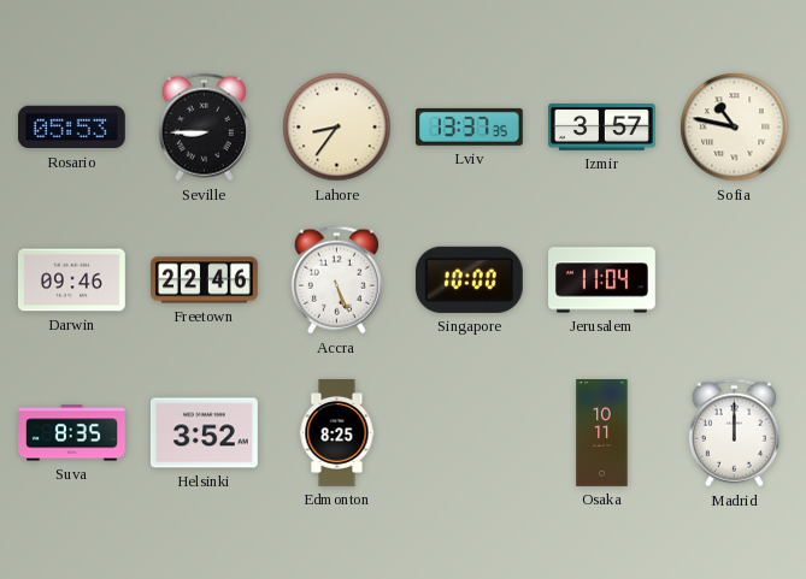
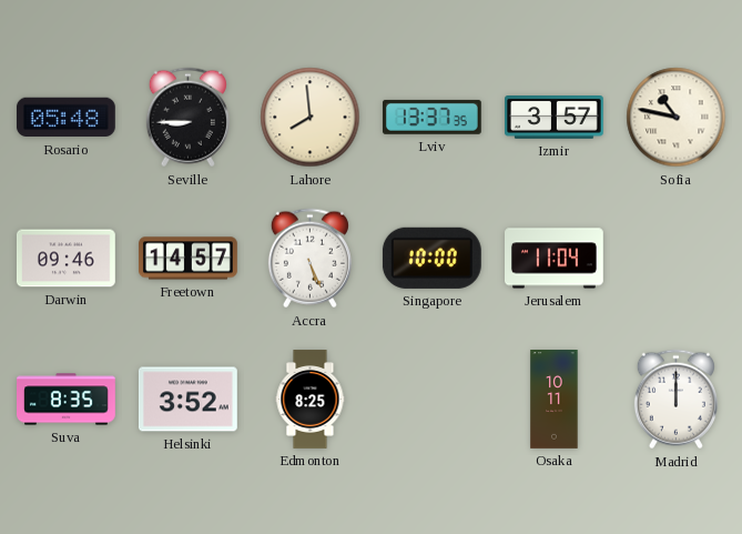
Rosario: 05:53 -> 05:48 (65, 118)
Lahore: 8:36 -> 7:59 (311, 118)
Freetown: 22:46 -> 14:57 (189, 259)
